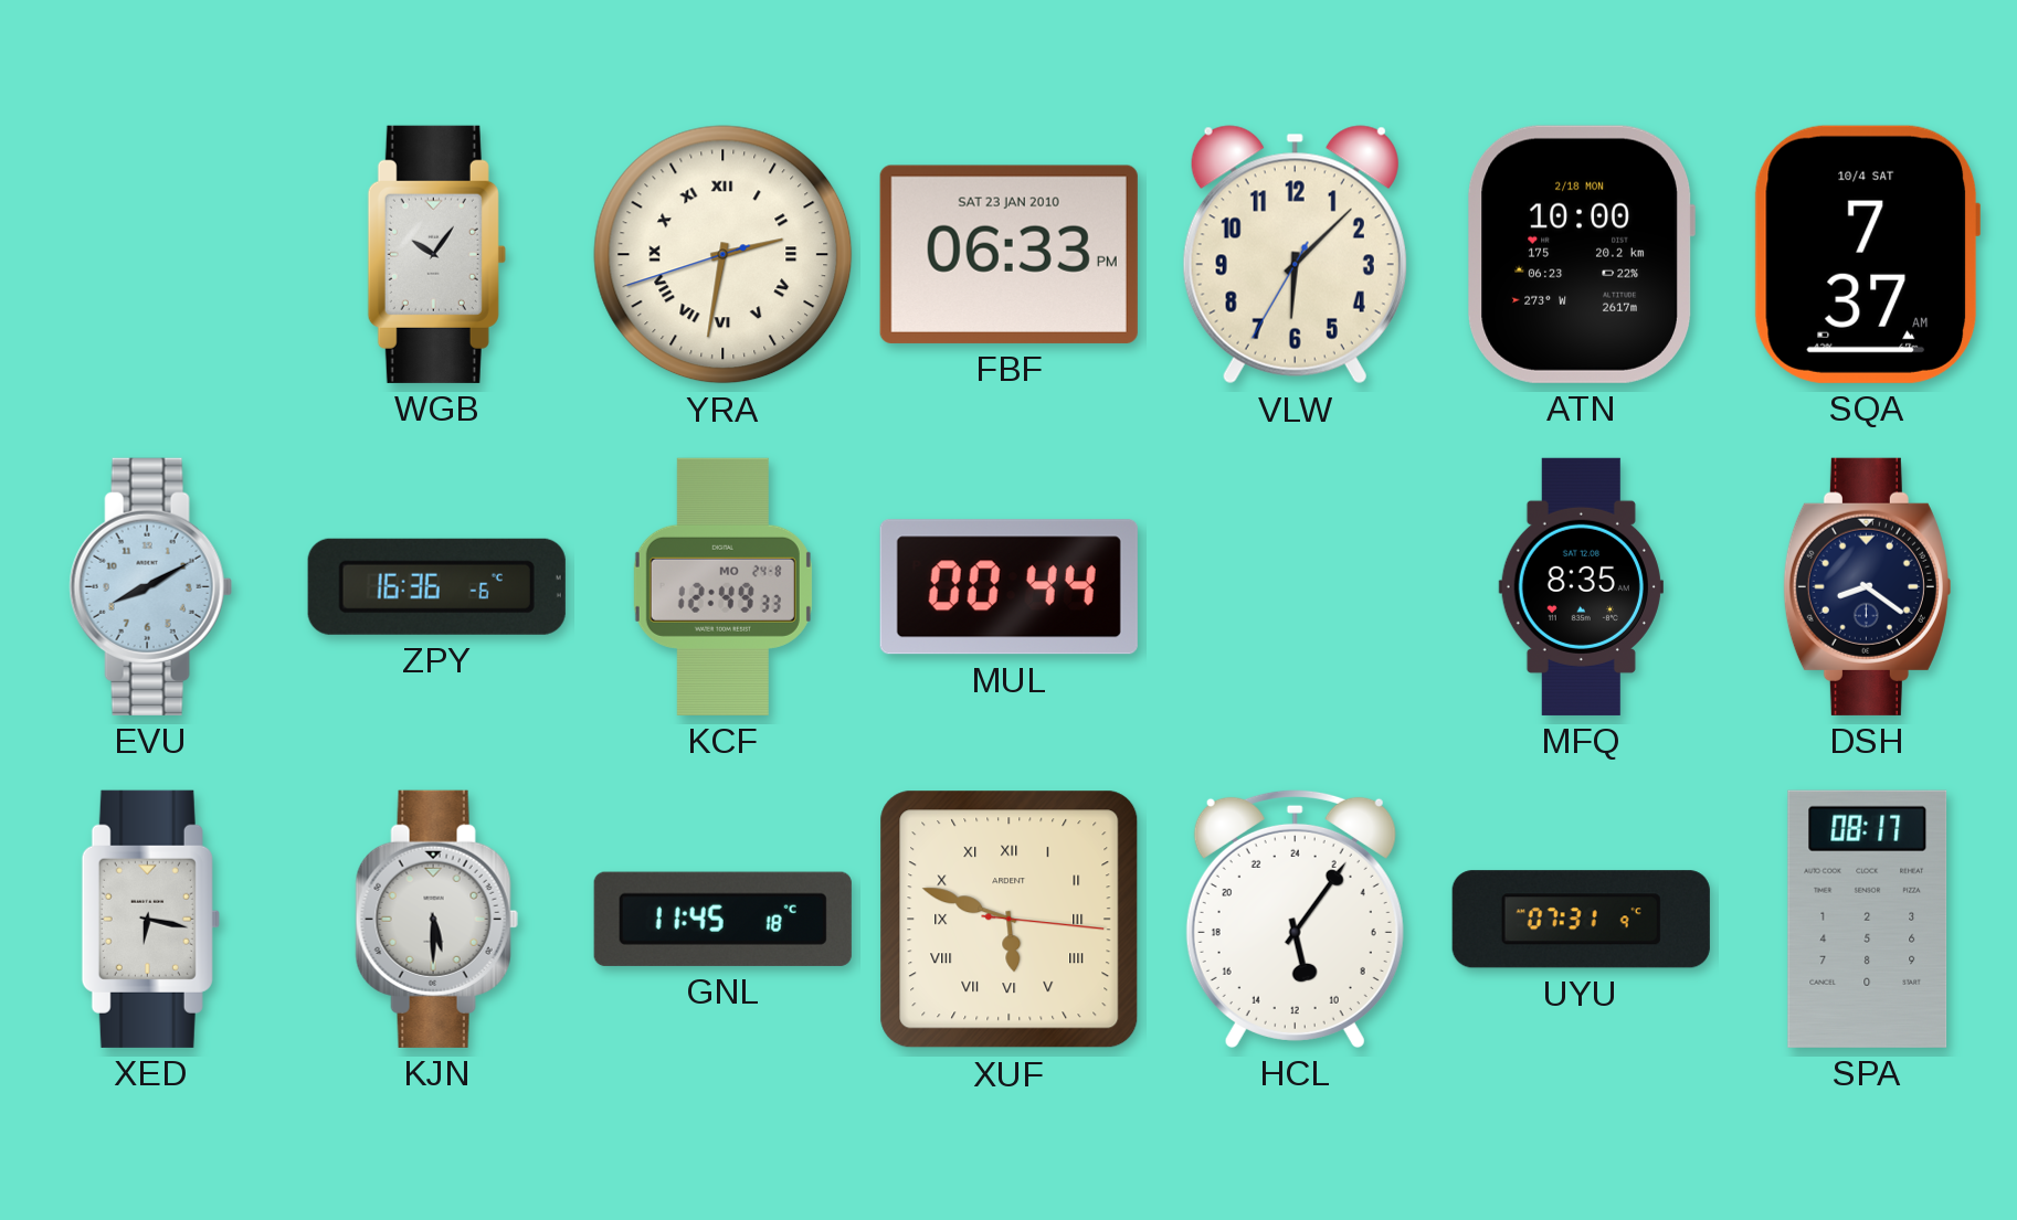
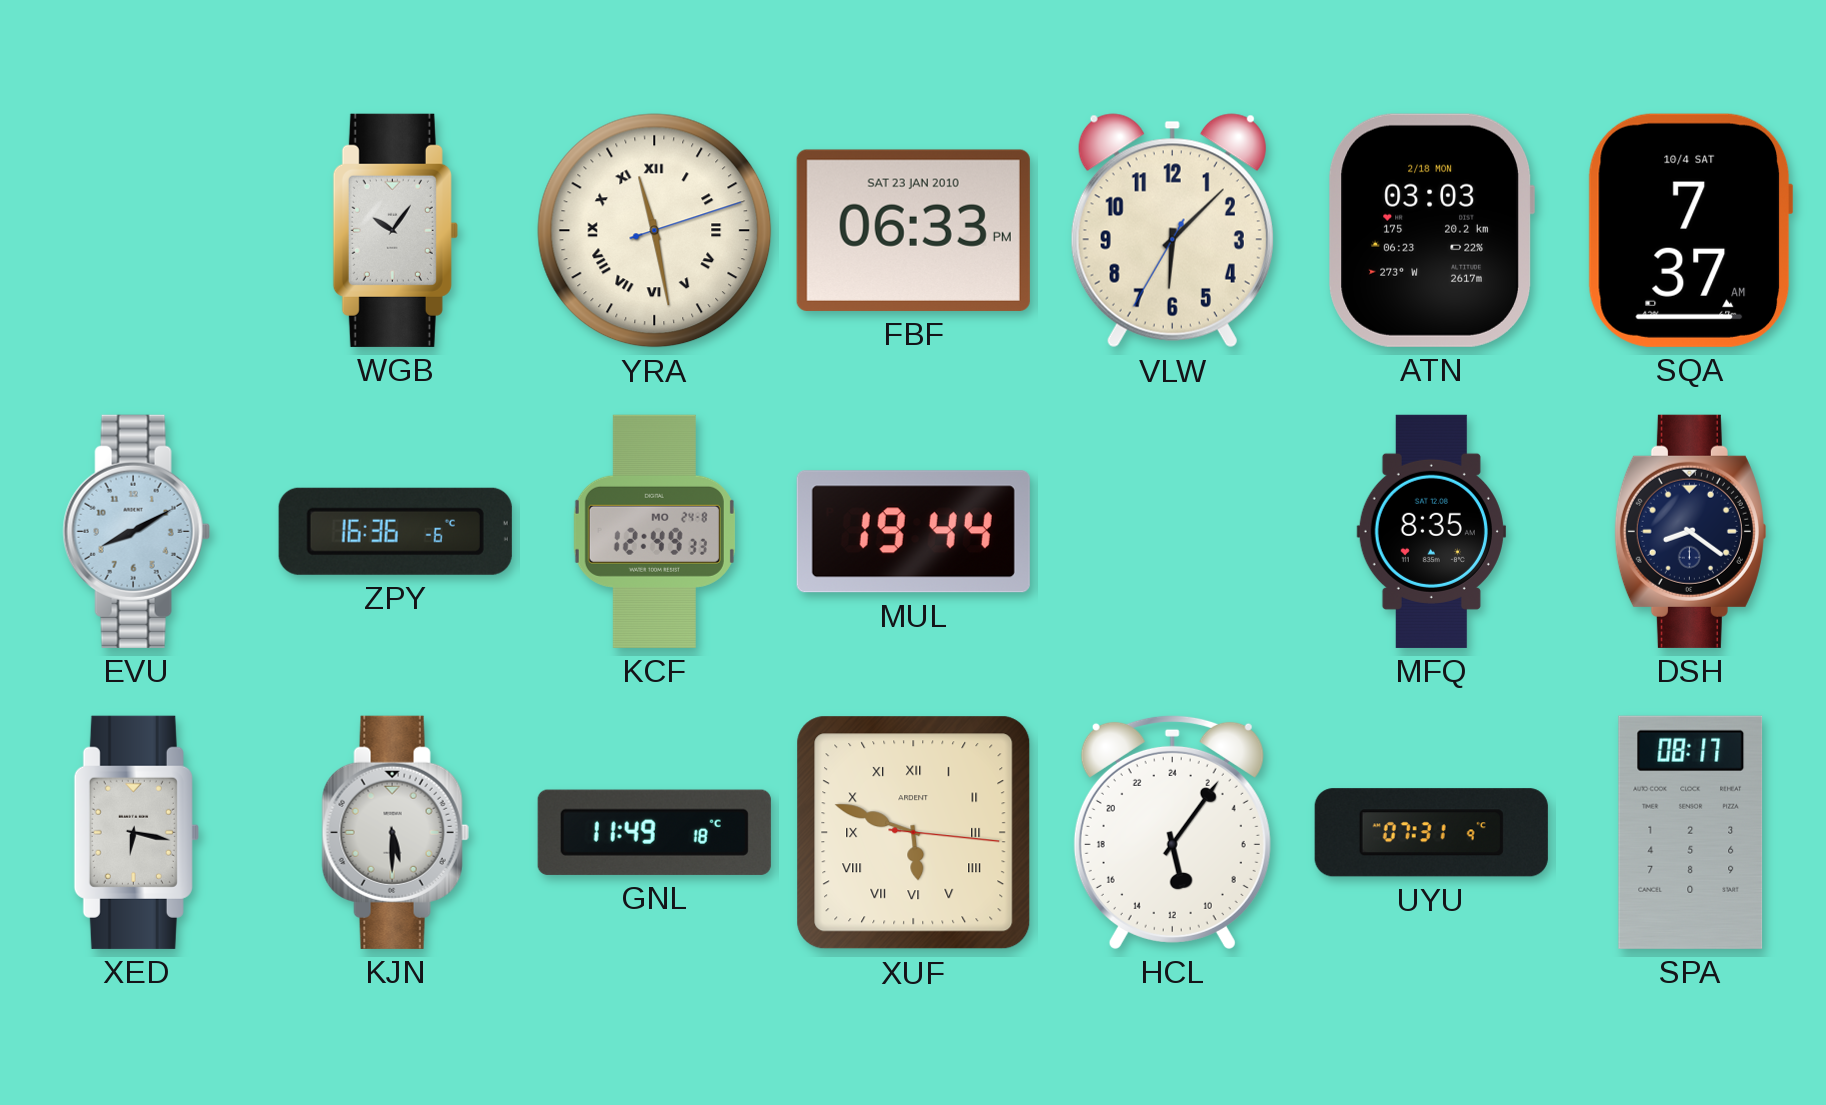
YRA: 2:31 -> 11:28 (655, 231)
ATN: 10:00 -> 03:03 (1431, 230)
MUL: 00:44 -> 19:44 (913, 532)
GNL: 11:45 -> 11:49 (654, 832)
